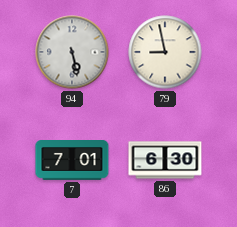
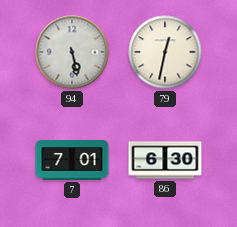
79: 8:58 -> 12:32 (165, 52)
